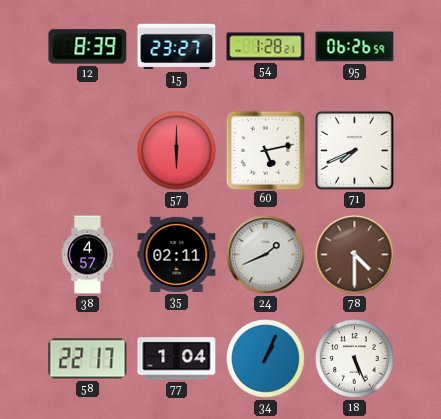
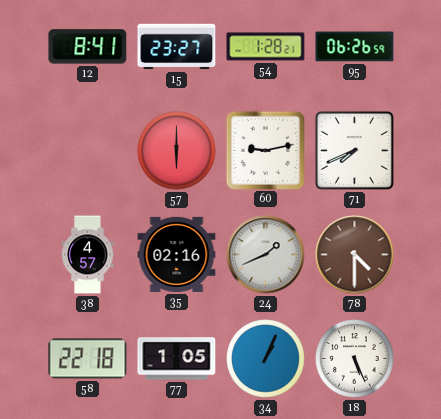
12: 8:39 -> 8:41 (88, 47)
60: 5:13 -> 9:13 (265, 150)
35: 02:11 -> 02:16 (177, 254)
58: 22:17 -> 22:18 (88, 359)
77: 1:04 -> 1:05 (177, 359)
